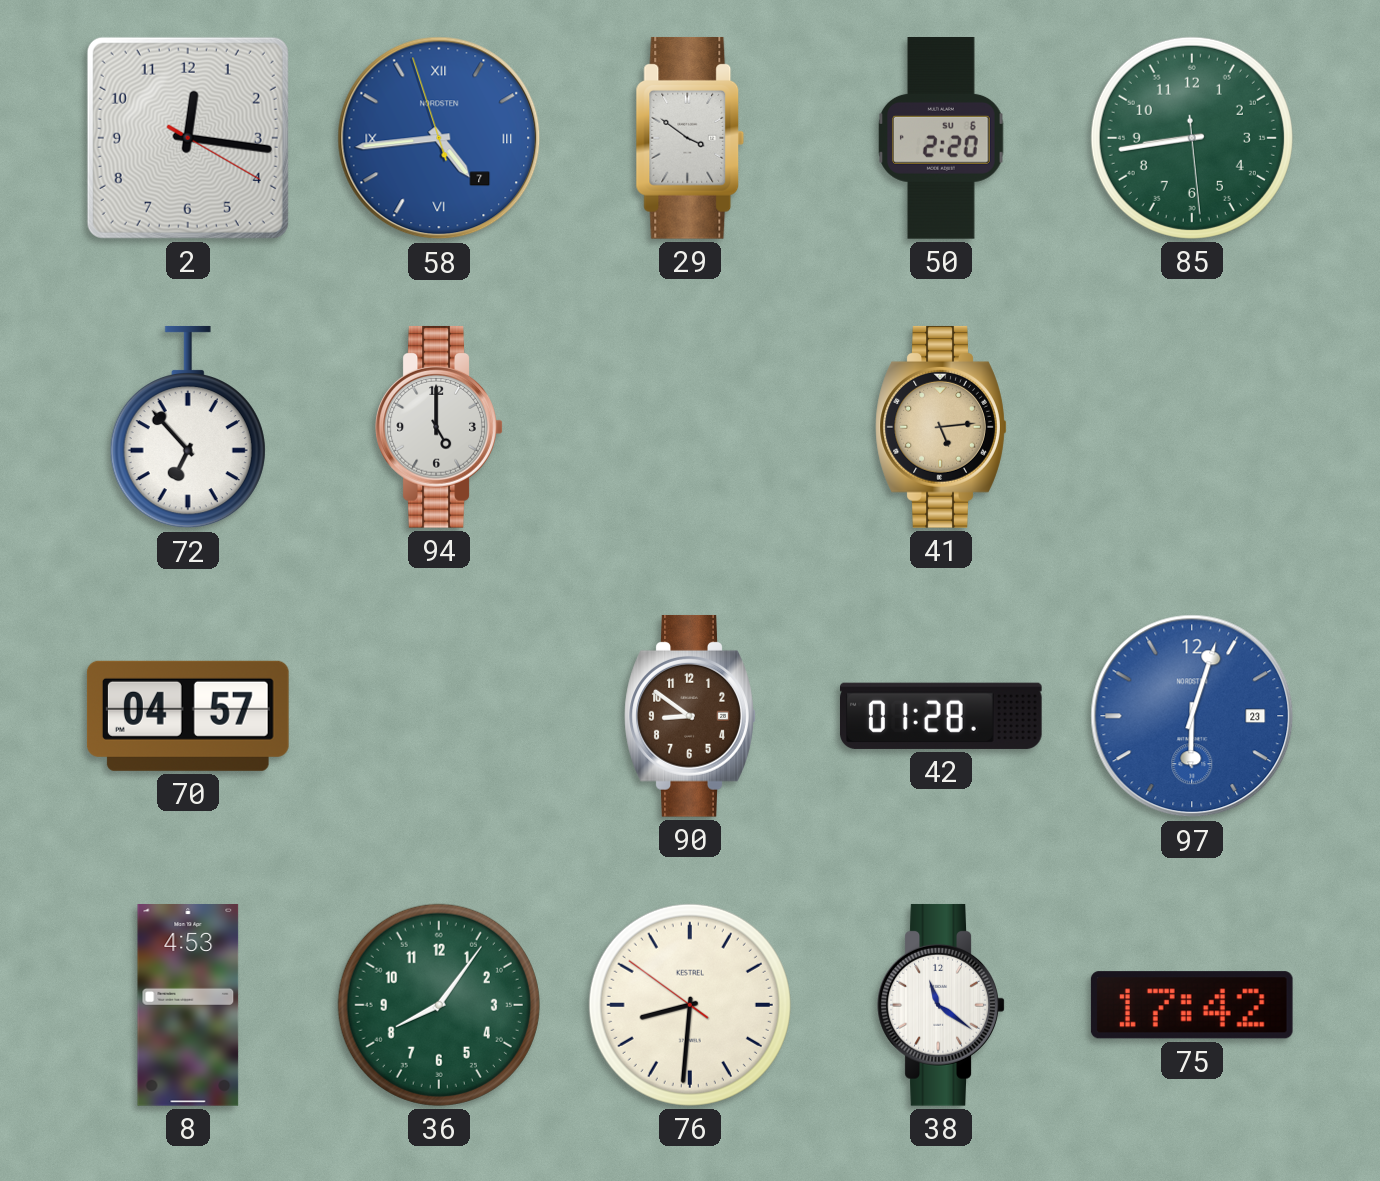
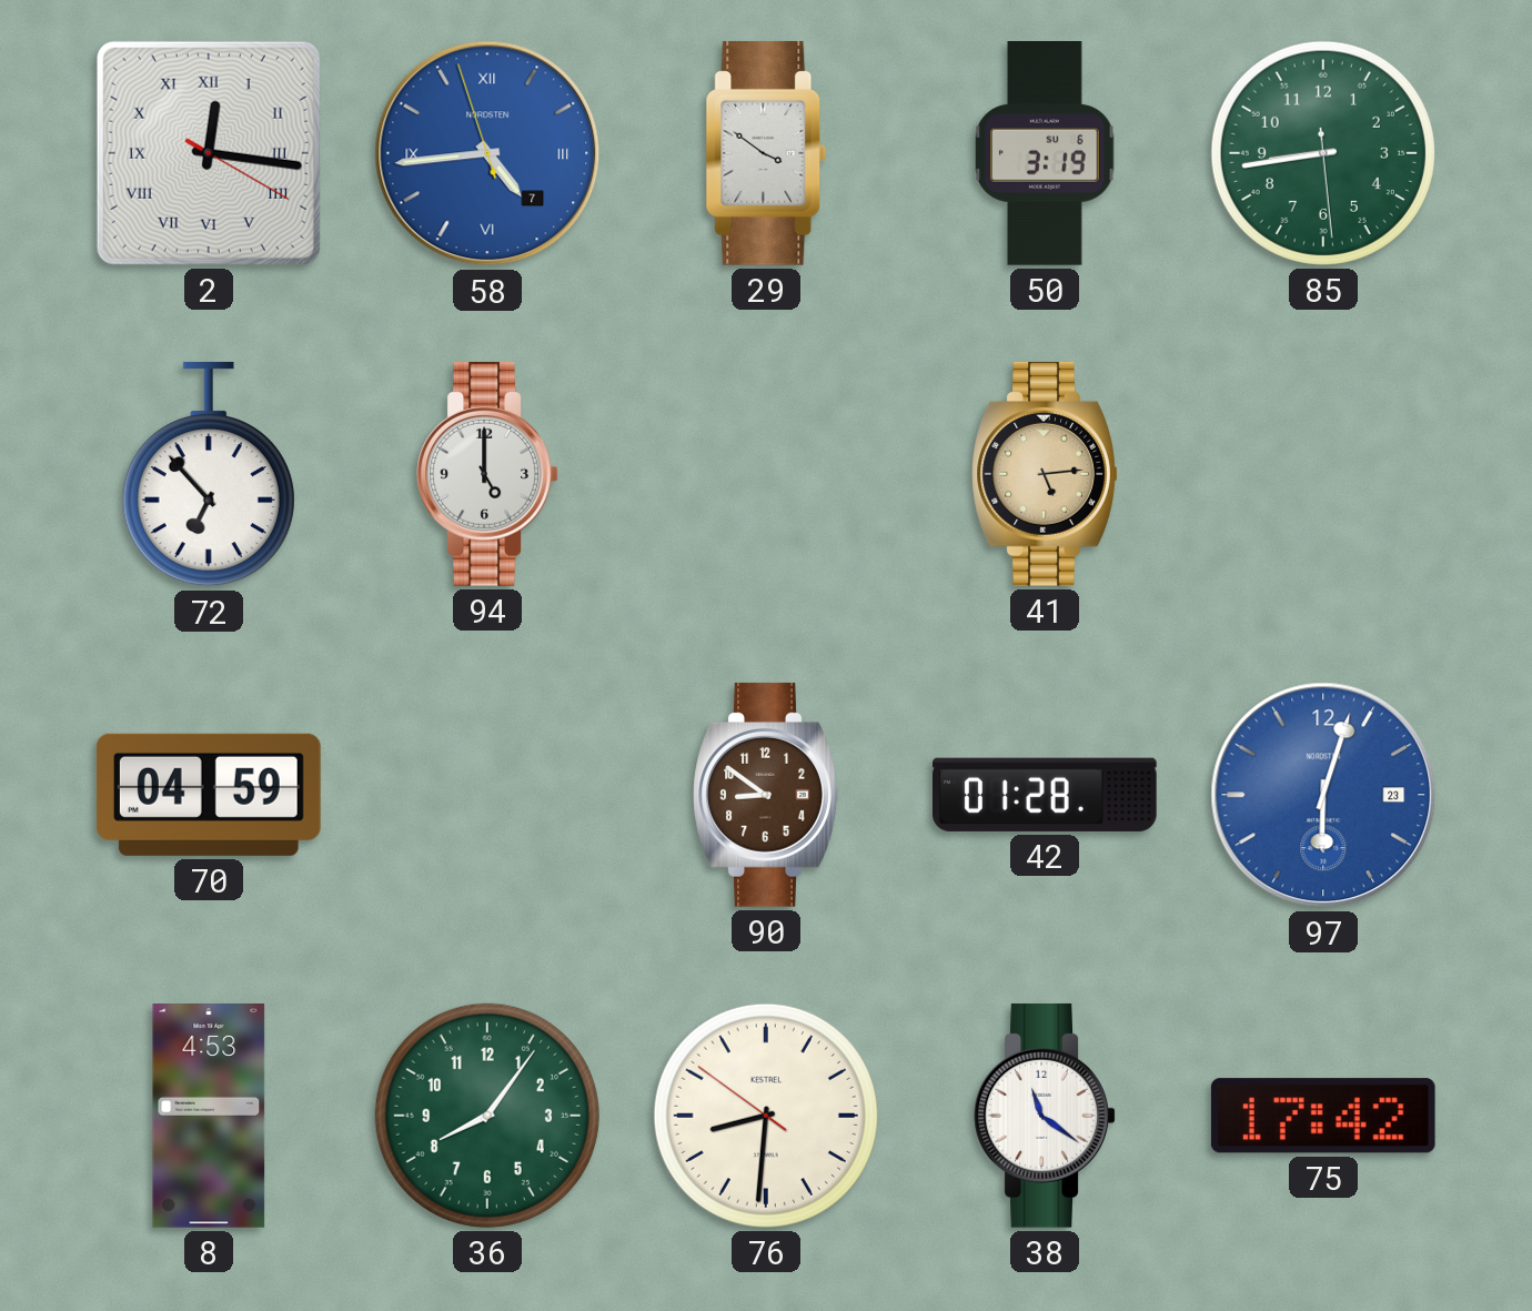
2 numerals: Arabic -> Roman (209, 153)
50: 2:20 -> 3:19 (1045, 154)
70: 04:57 -> 04:59 (209, 795)
